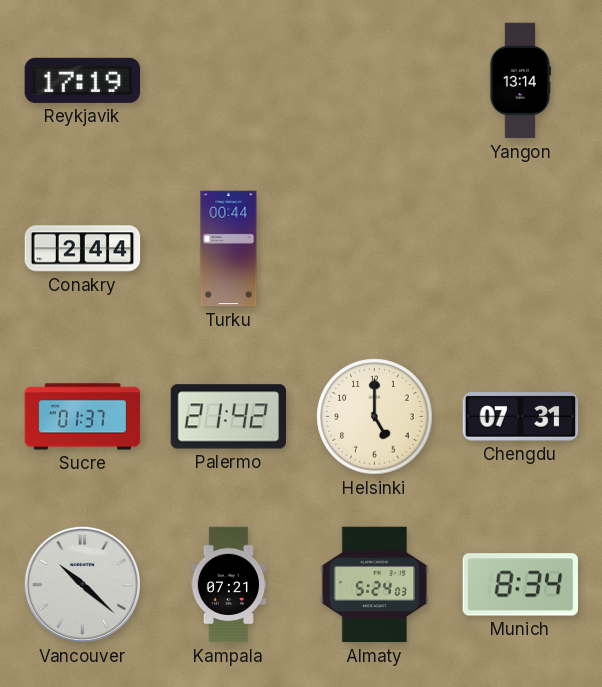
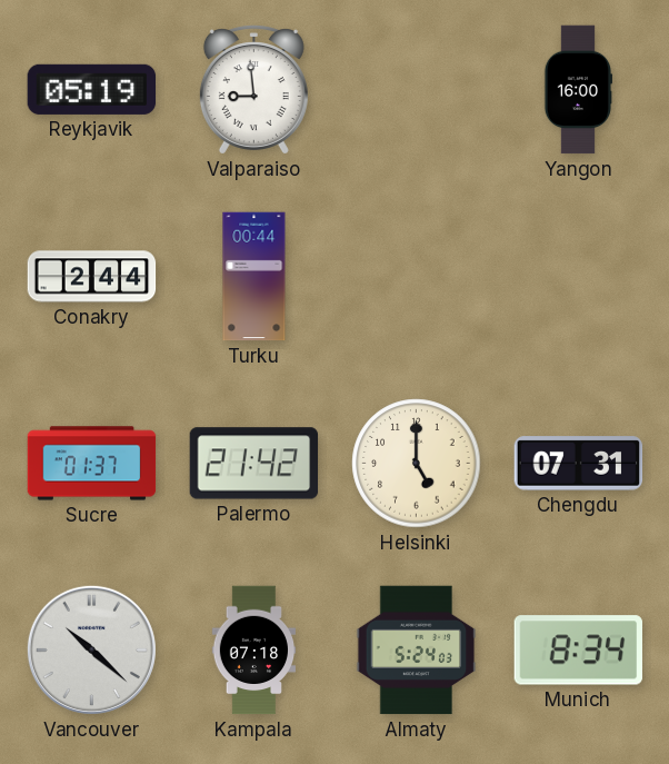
Reykjavik: 17:19 -> 05:19 (92, 89)
Valparaiso: none -> 8:59 (253, 90)
Yangon: 13:14 -> 16:00 (578, 90)
Kampala: 07:21 -> 07:18 (254, 651)
